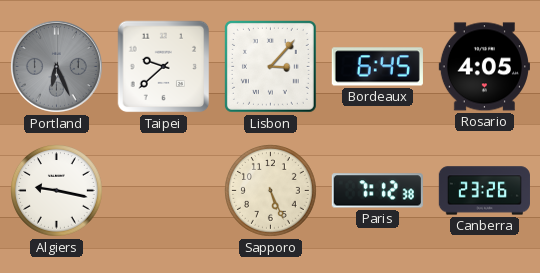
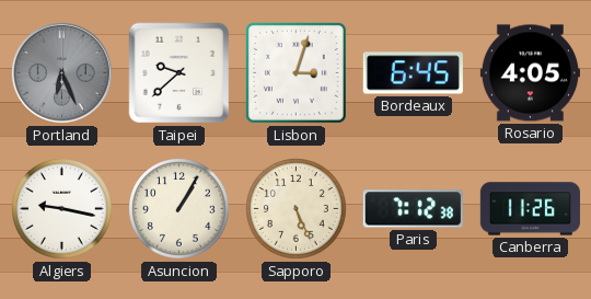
Lisbon: 3:07 -> 3:03 (296, 72)
Asuncion: none -> 1:05 (179, 209)
Canberra: 23:26 -> 11:26 (530, 209)
